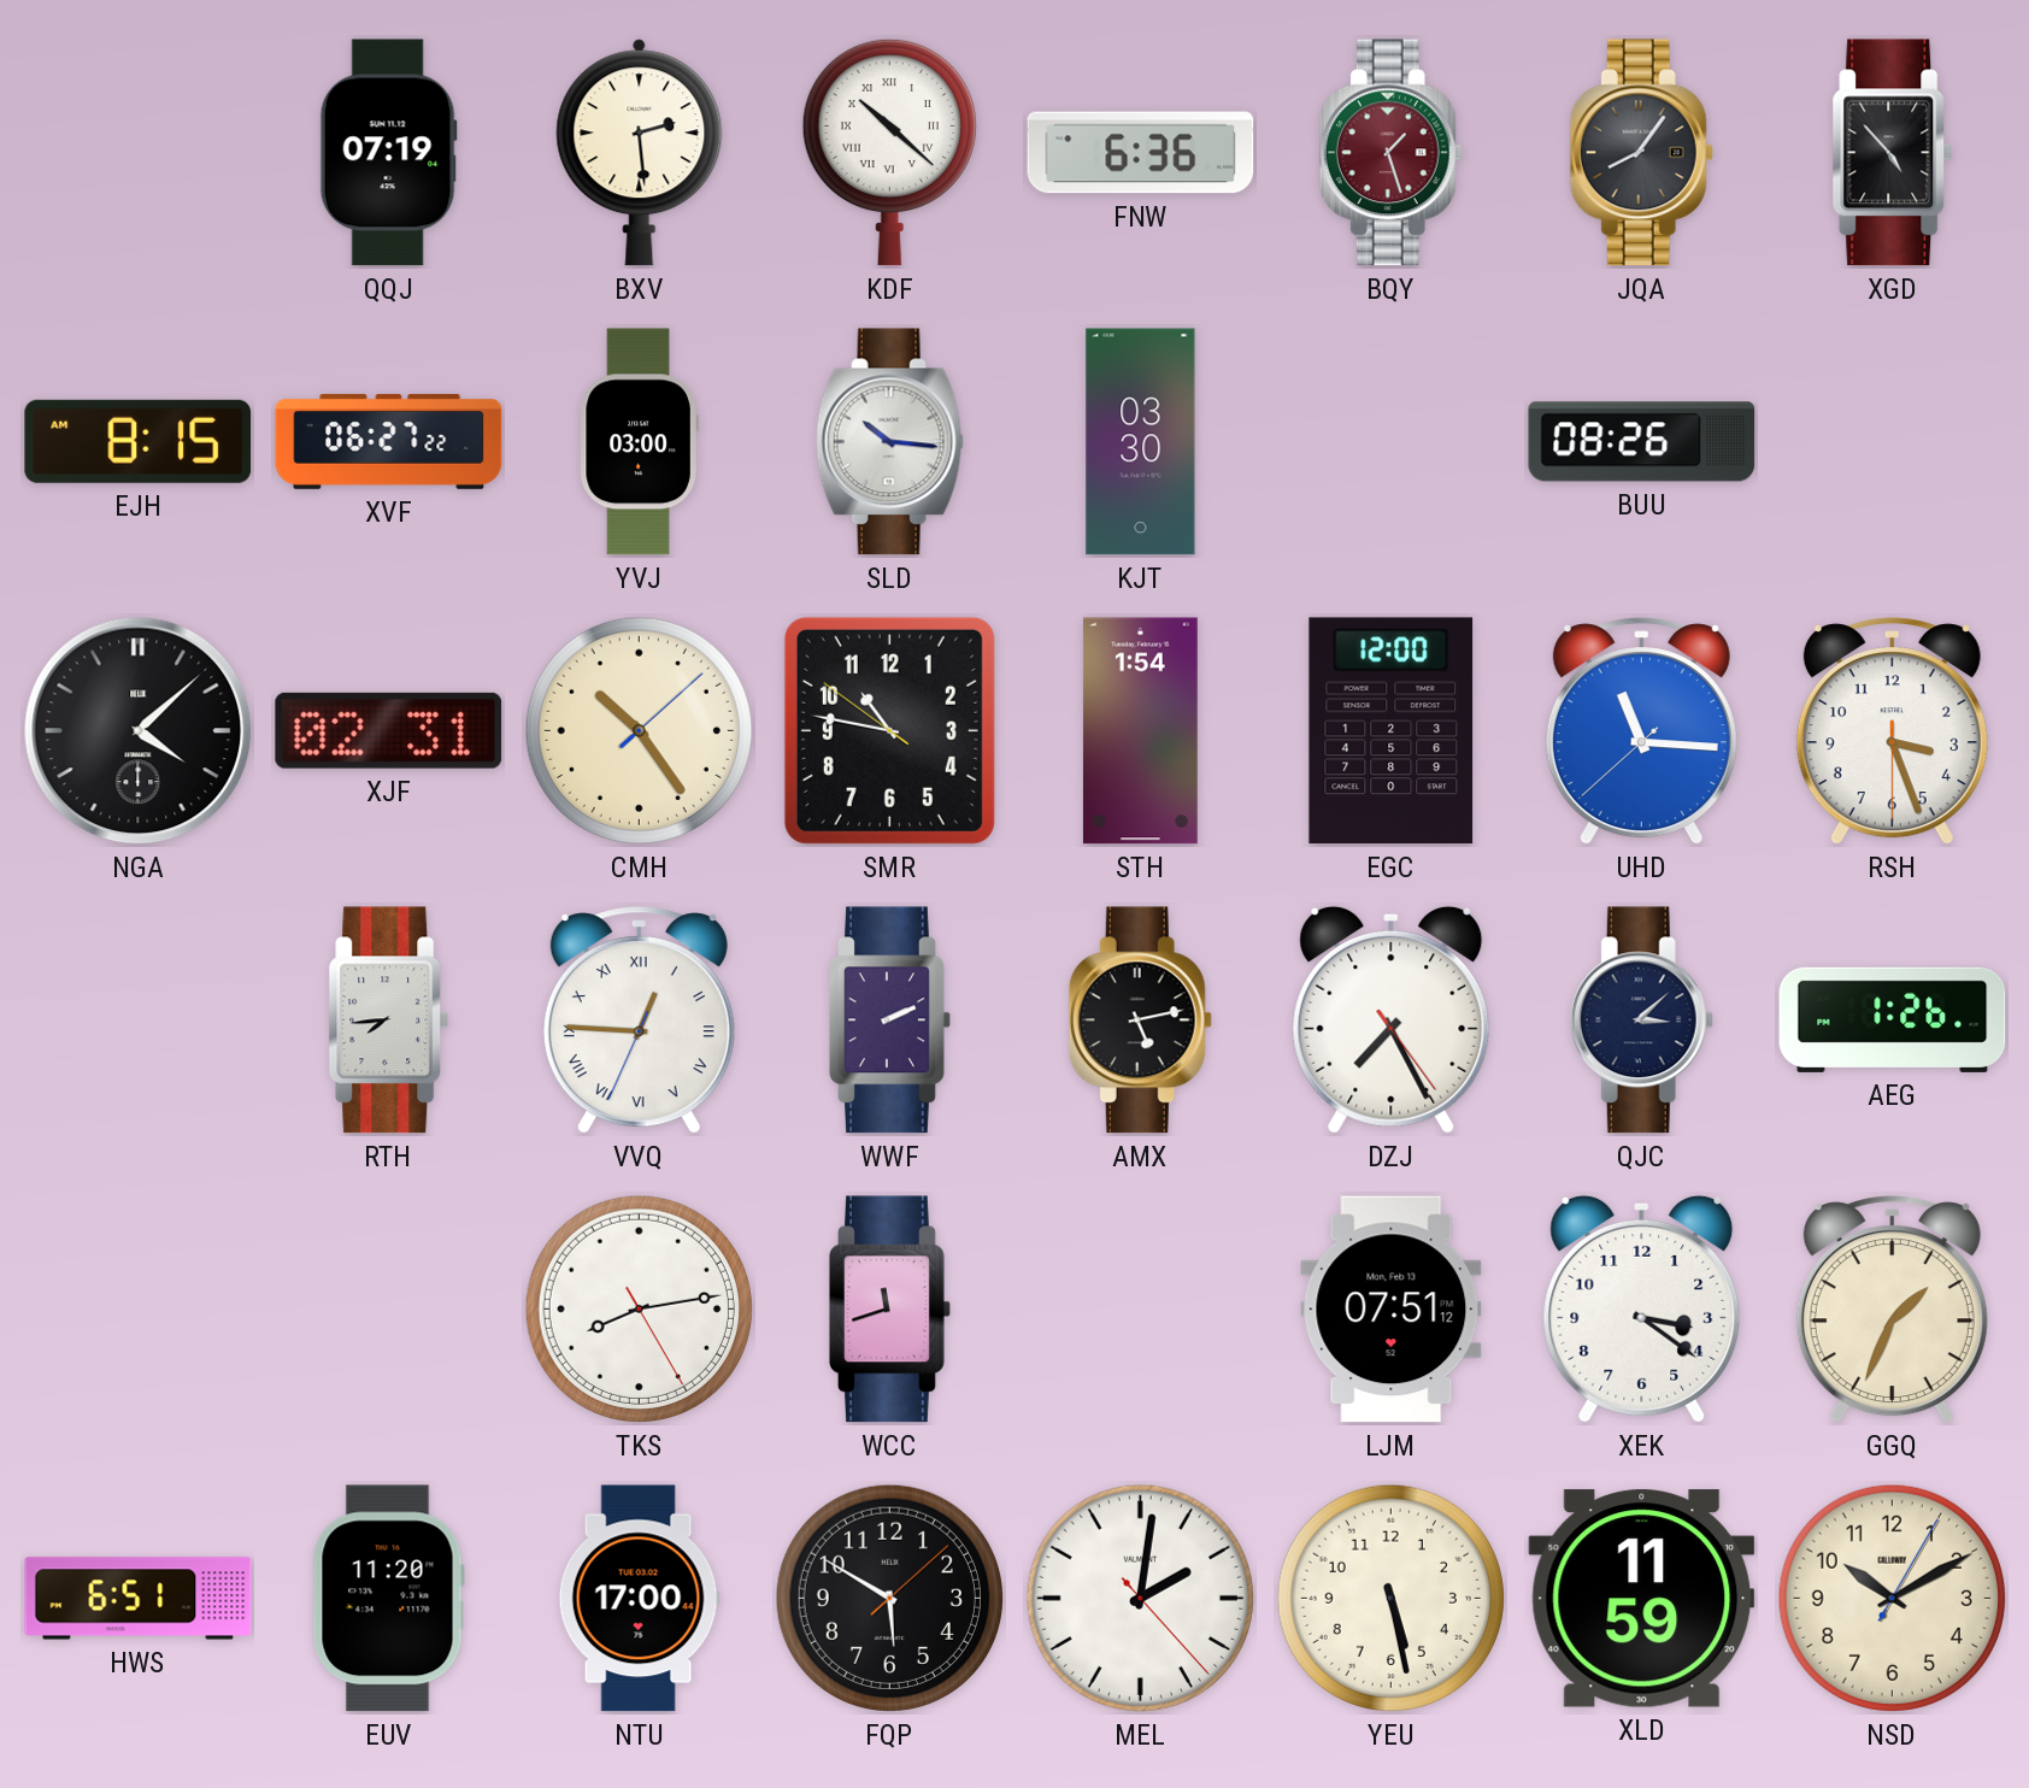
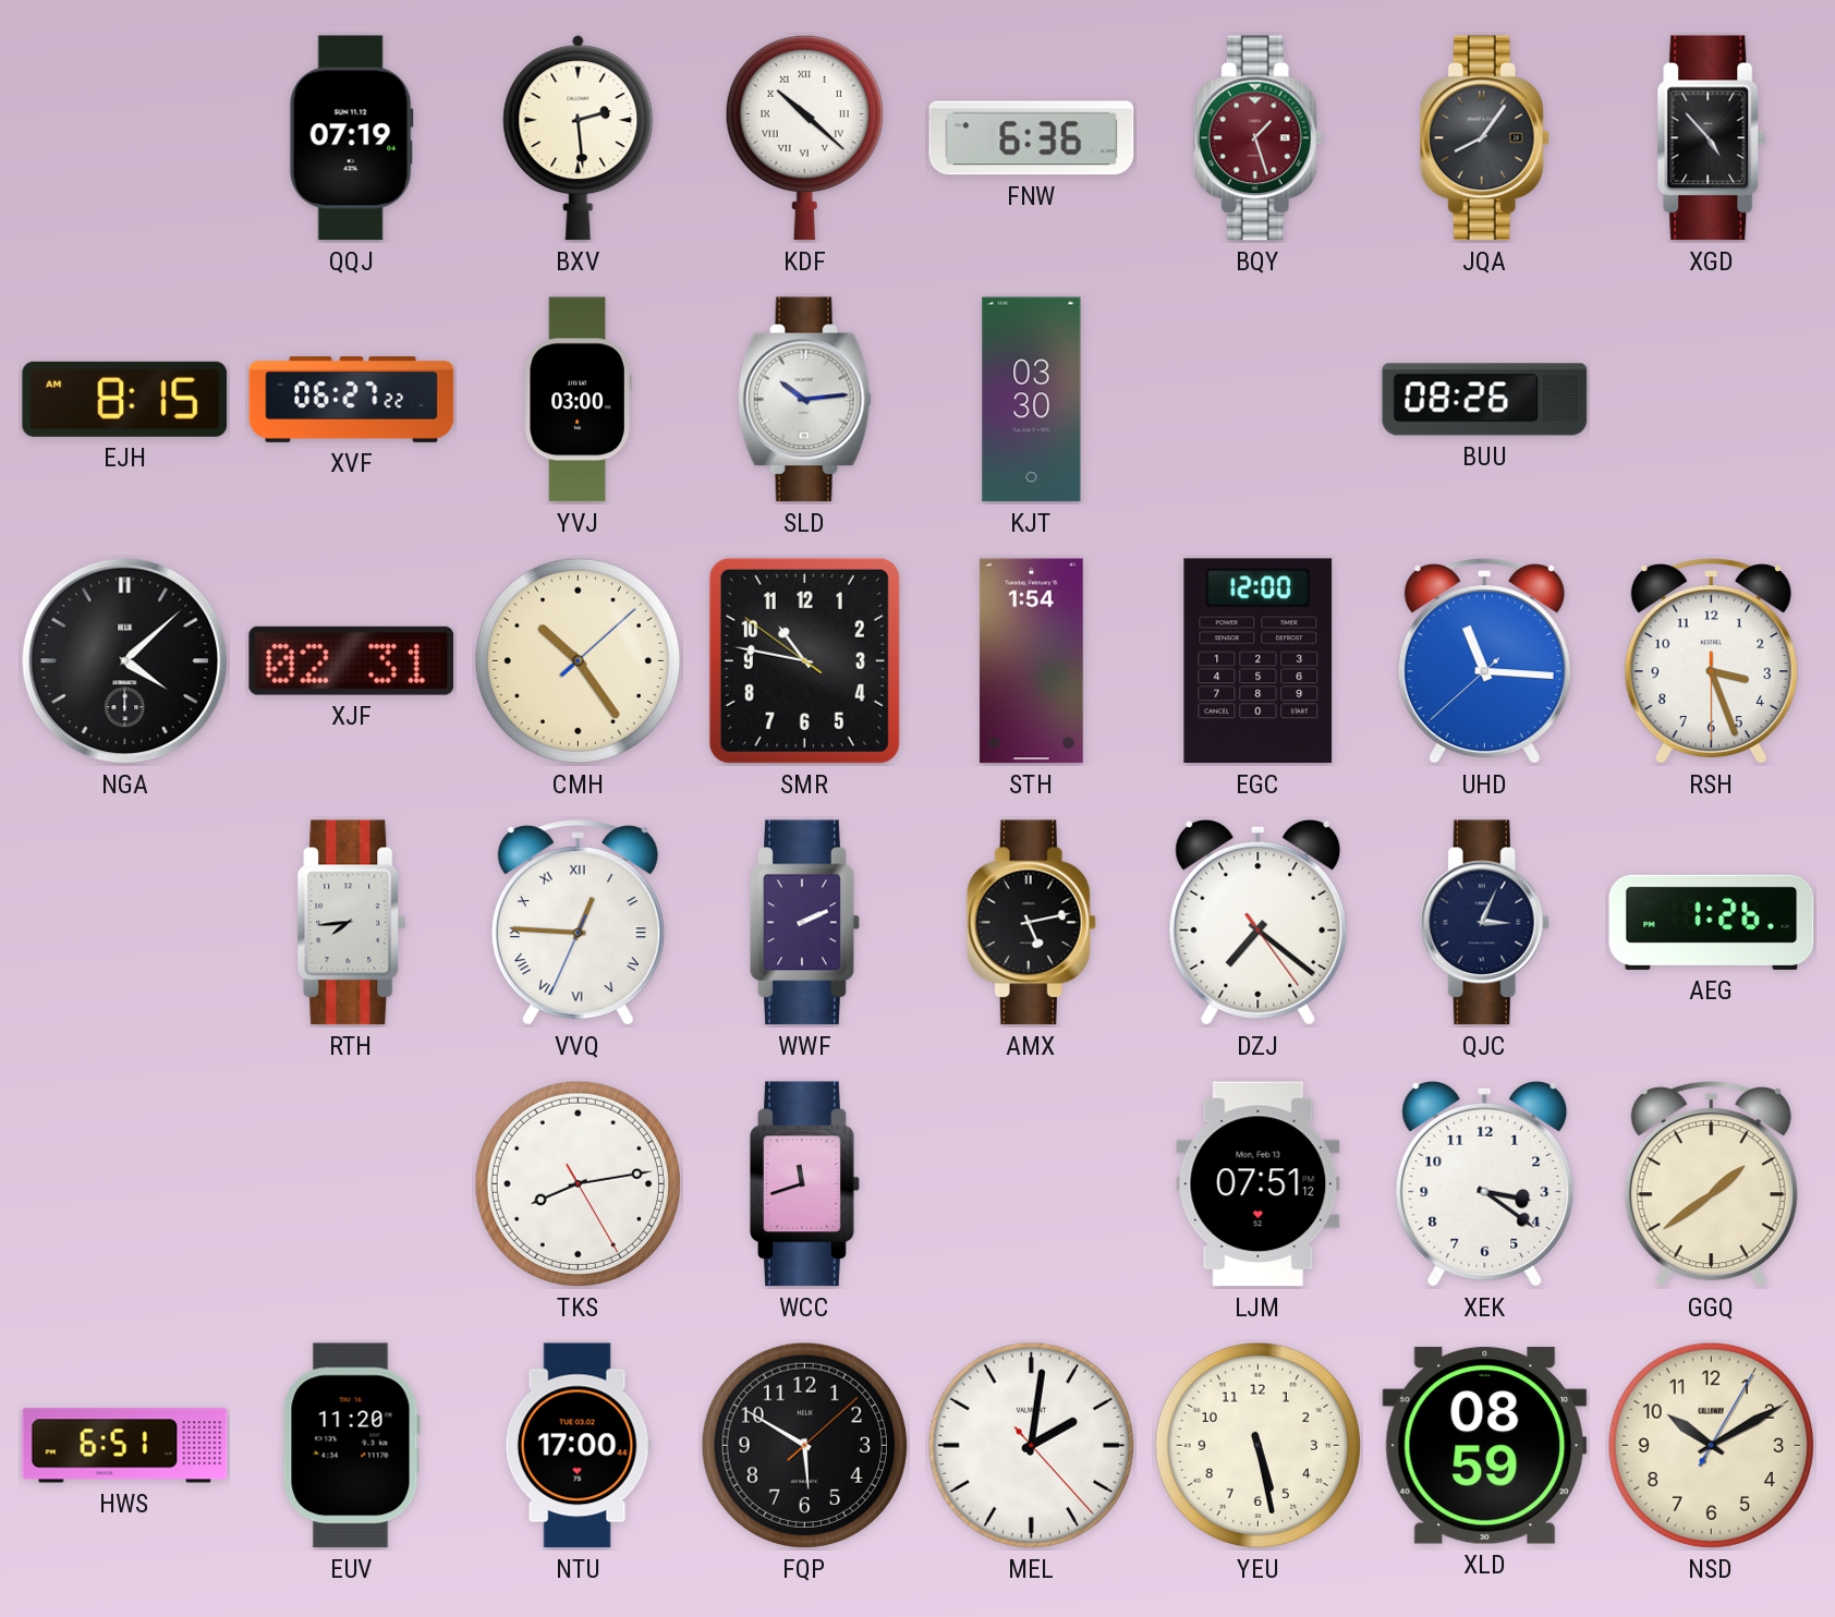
SLD: 10:16 -> 10:14 (804, 400)
DZJ: 7:25 -> 7:21 (1259, 922)
QJC: 3:08 -> 3:04 (1484, 923)
GGQ: 1:34 -> 1:39 (1711, 1184)
XLD: 11:59 -> 08:59 (1485, 1446)
